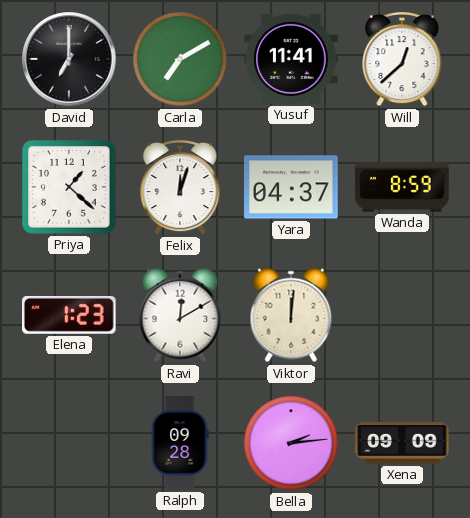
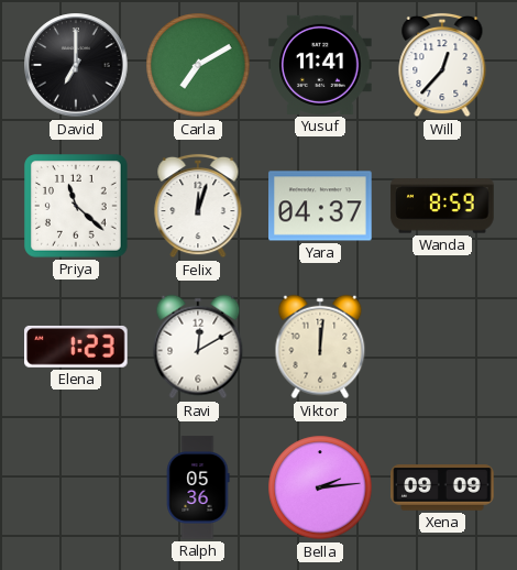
Will: 12:38 -> 12:37 (442, 65)
Priya: 1:22 -> 11:22 (76, 206)
Ralph: 09:28 -> 05:36 (198, 487)
